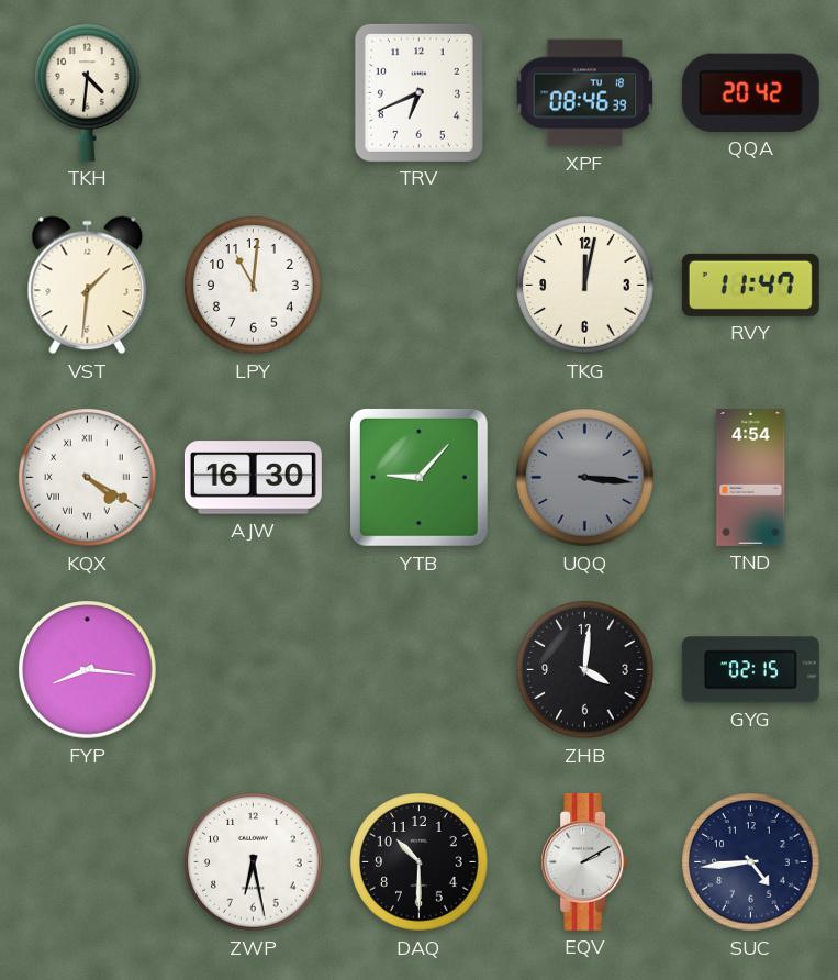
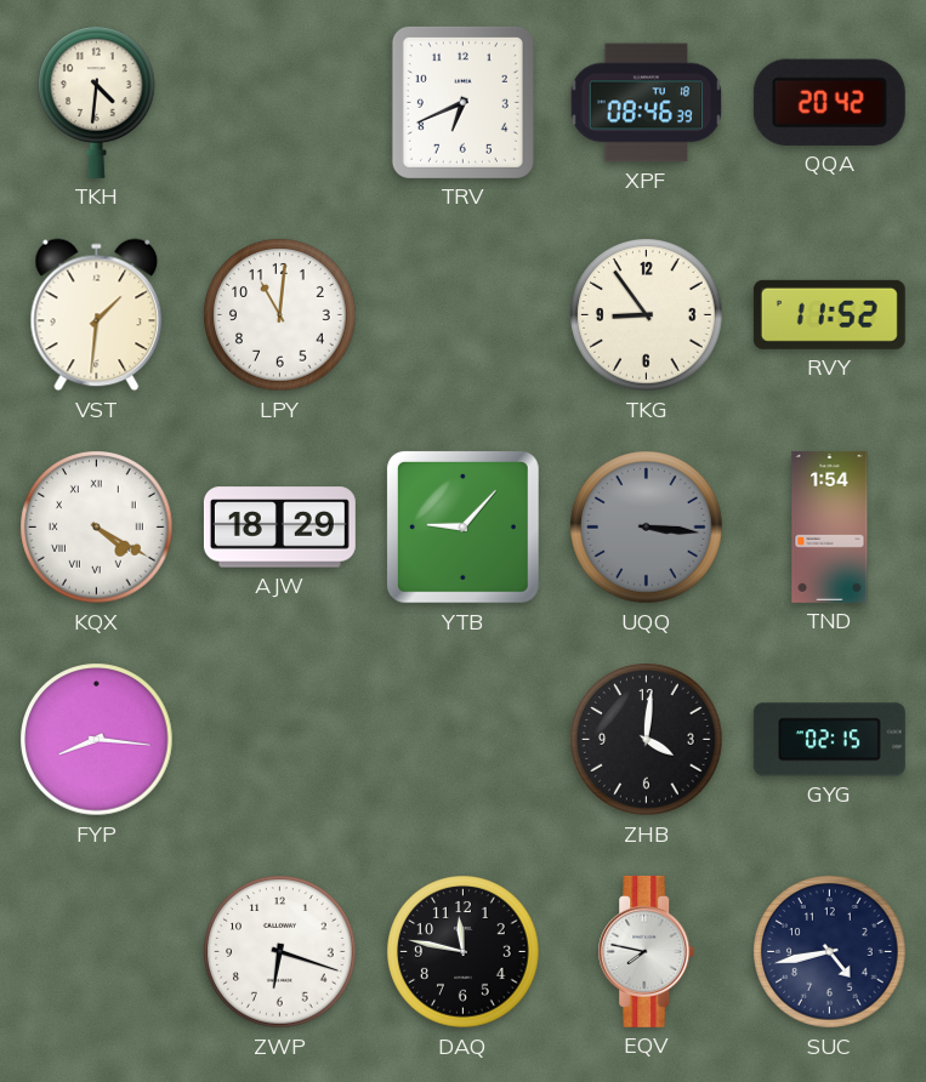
TKG: 12:02 -> 8:54 (647, 315)
RVY: 11:47 -> 11:52 (829, 314)
AJW: 16:30 -> 18:29 (279, 528)
TND: 4:54 -> 1:54 (830, 526)
ZWP: 6:28 -> 6:18 (280, 952)
DAQ: 10:30 -> 11:47 (464, 952)
EQV: 2:10 -> 7:47 (647, 951)
SUC: 4:44 -> 4:43 (830, 952)
